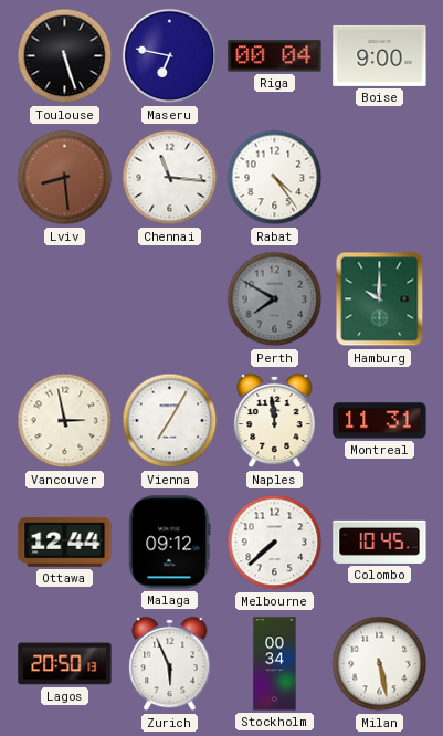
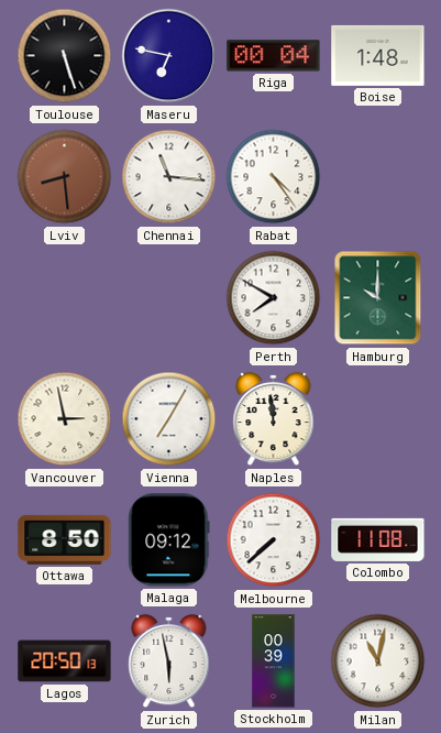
Boise: 9:00 -> 1:48 (378, 55)
Perth dial: grey -> white (274, 298)
Montreal: 11:31 -> none (380, 421)
Ottawa: 12:44 -> 8:50 (65, 539)
Colombo: 10:45 -> 11:08 (378, 539)
Zurich: 5:56 -> 5:58 (169, 661)
Stockholm: 00:34 -> 00:39 (274, 661)
Milan: 5:28 -> 11:02 (378, 661)
